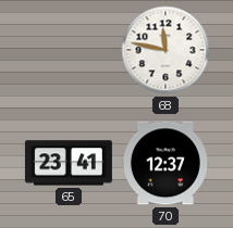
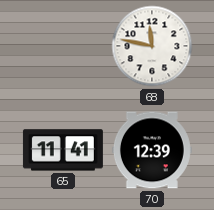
65: 23:41 -> 11:41 (63, 150)
70: 12:37 -> 12:39 (152, 150)
